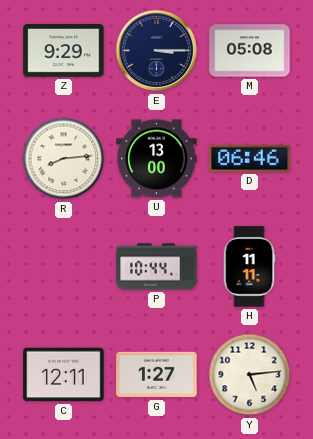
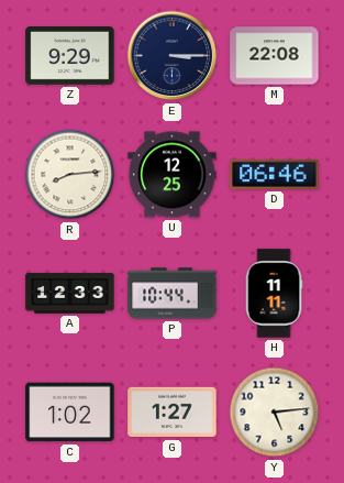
M: 05:08 -> 22:08 (275, 56)
U: 13:00 -> 12:25 (173, 175)
A: none -> 12:33 (70, 294)
C: 12:11 -> 1:02 (70, 413)
